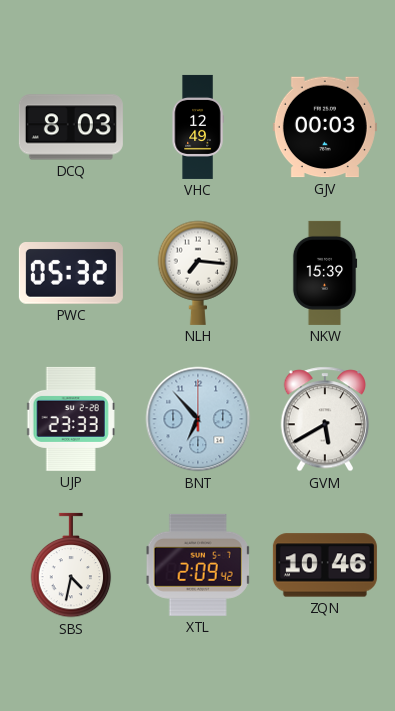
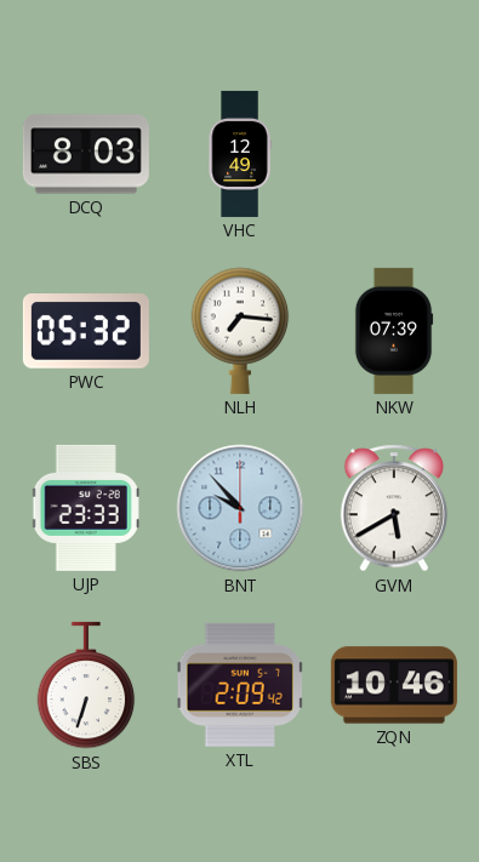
GJV: 00:03 -> none (325, 127)
NKW: 15:39 -> 07:39 (394, 331)
BNT: 6:53 -> 9:53 (240, 508)
SBS: 4:32 -> 6:33 (86, 685)
